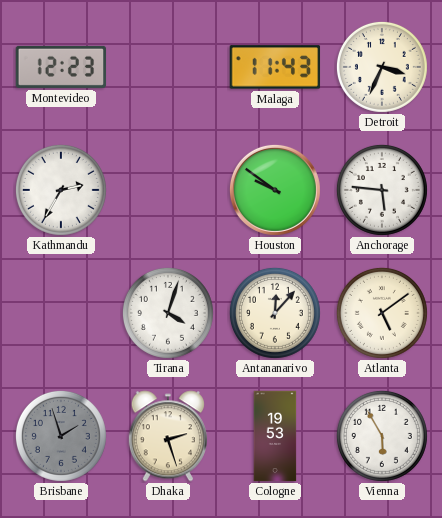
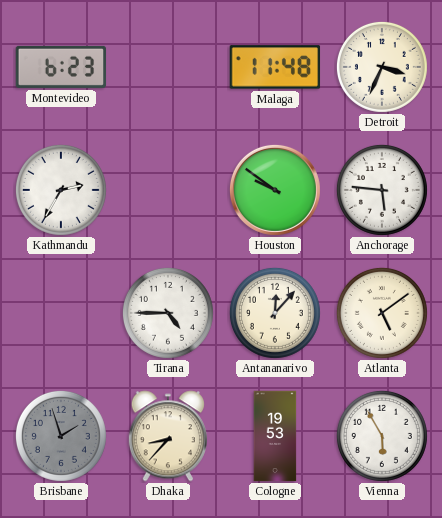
Montevideo: 12:23 -> 6:23 (61, 67)
Malaga: 11:43 -> 11:48 (275, 67)
Tirana: 4:03 -> 4:45 (168, 313)
Dhaka: 2:27 -> 8:37 (168, 436)
